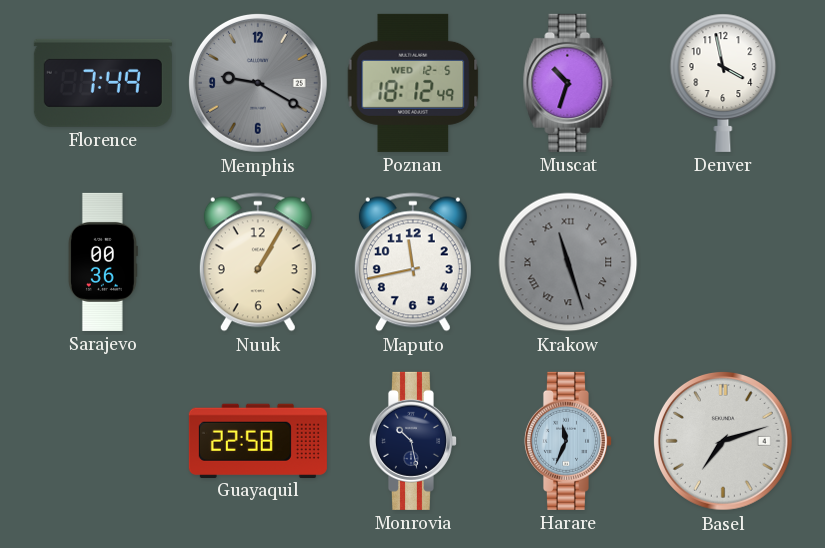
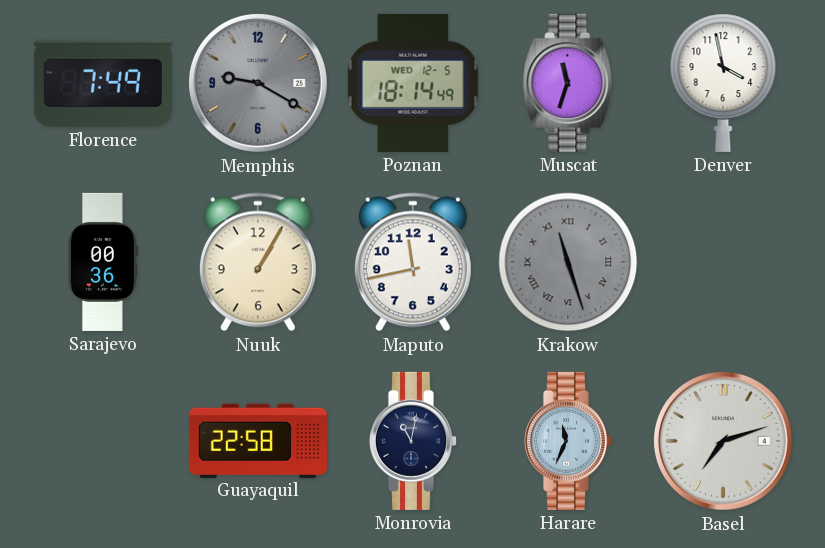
Poznan: 18:12 -> 18:14 (413, 83)
Muscat: 10:33 -> 11:33 (568, 83)
Monrovia: 10:28 -> 11:02 (412, 441)
